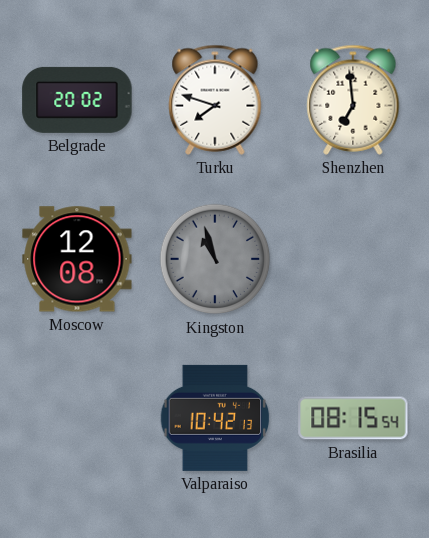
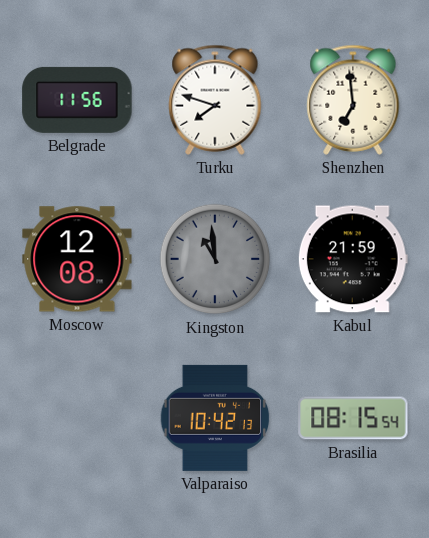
Belgrade: 20:02 -> 11:56 (77, 100)
Kingston: 10:57 -> 10:59 (215, 259)
Kabul: none -> 21:59 (353, 259)
